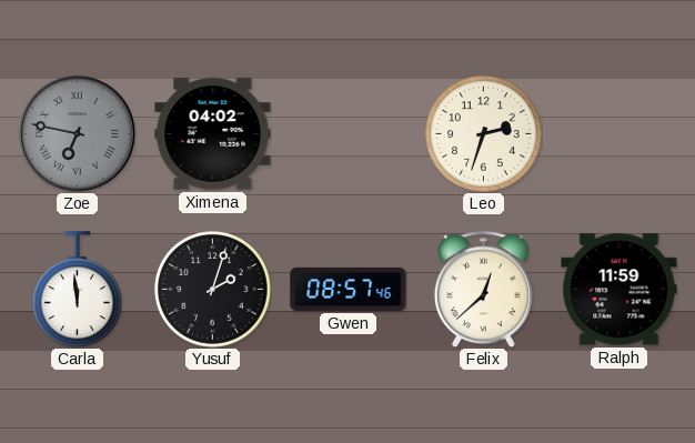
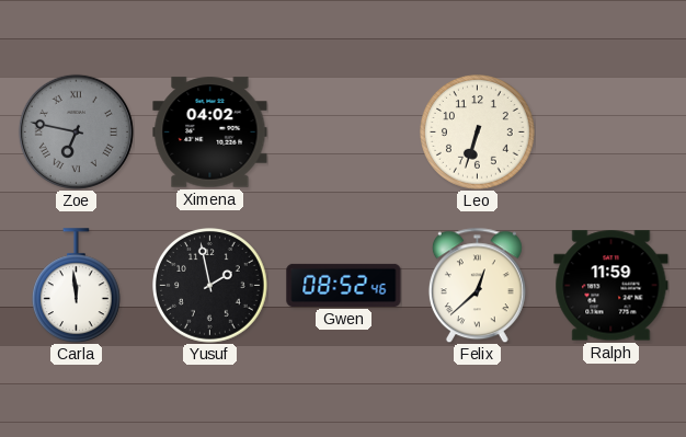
Leo: 2:33 -> 6:33 (478, 133)
Yusuf: 2:03 -> 1:58 (210, 286)
Gwen: 08:57 -> 08:52 (344, 285)
